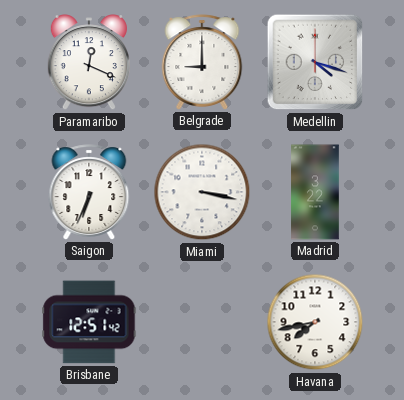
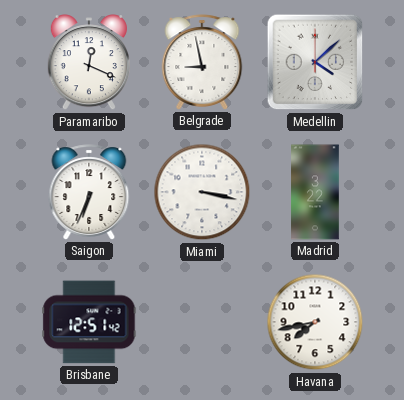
Belgrade: 9:00 -> 8:58 (202, 62)
Medellin: 4:18 -> 4:08 (315, 62)
